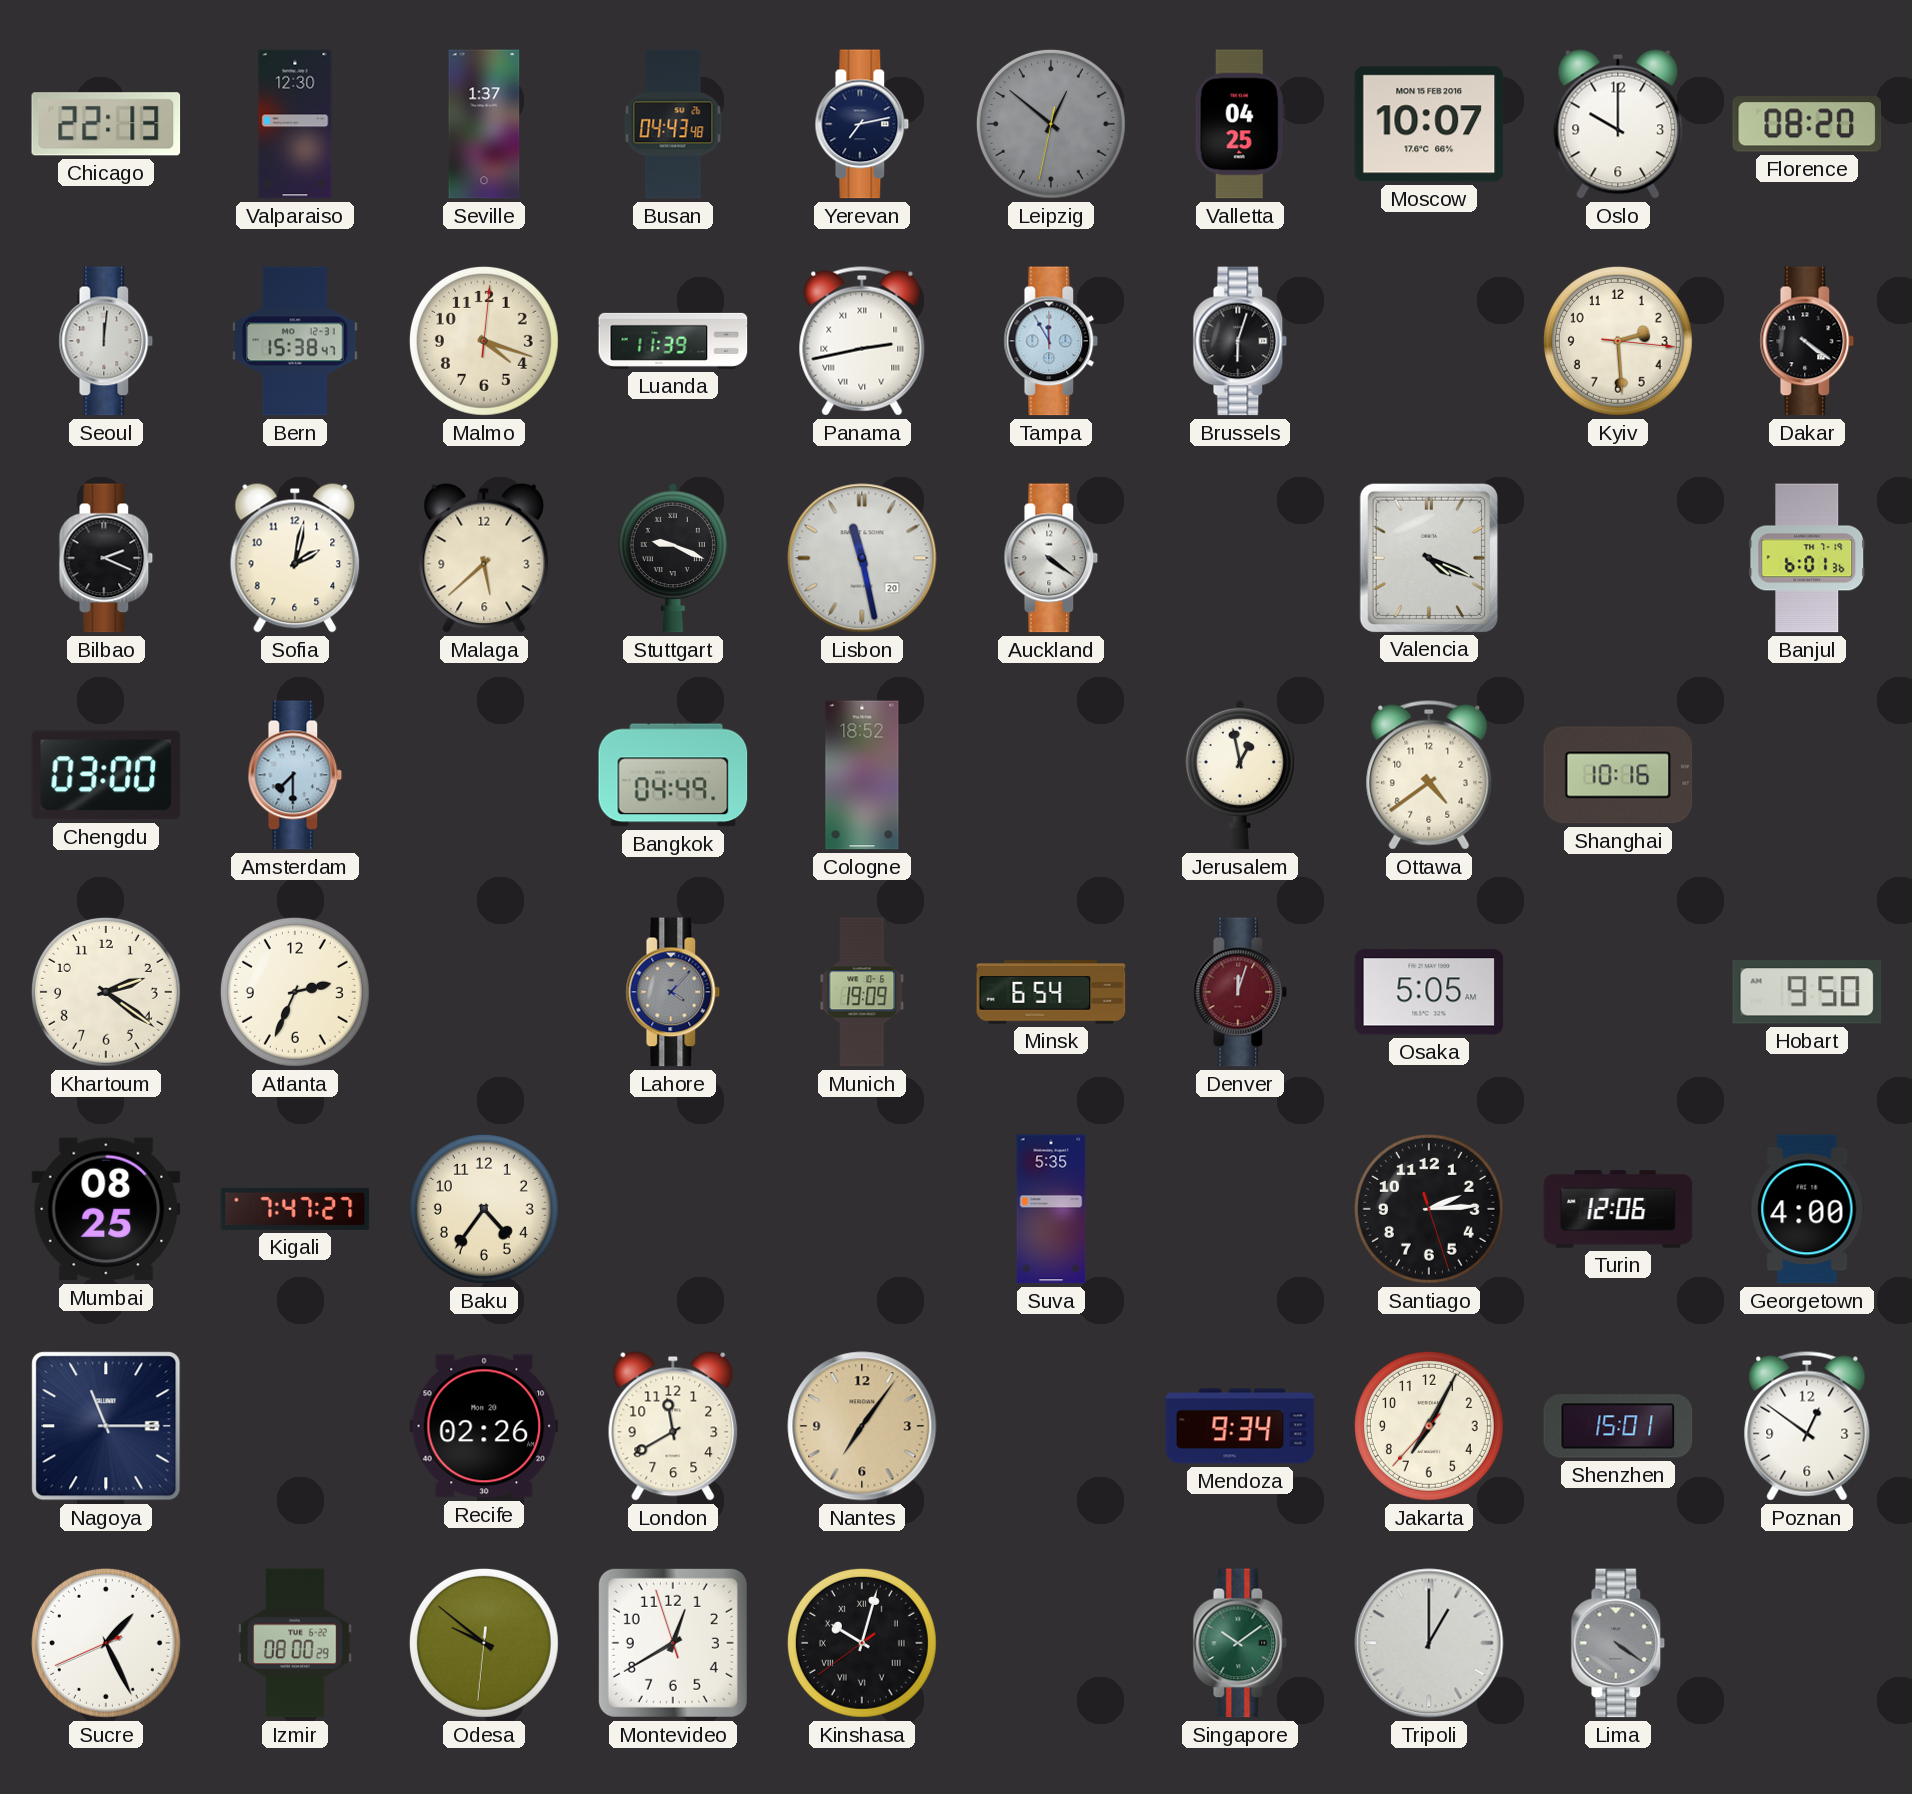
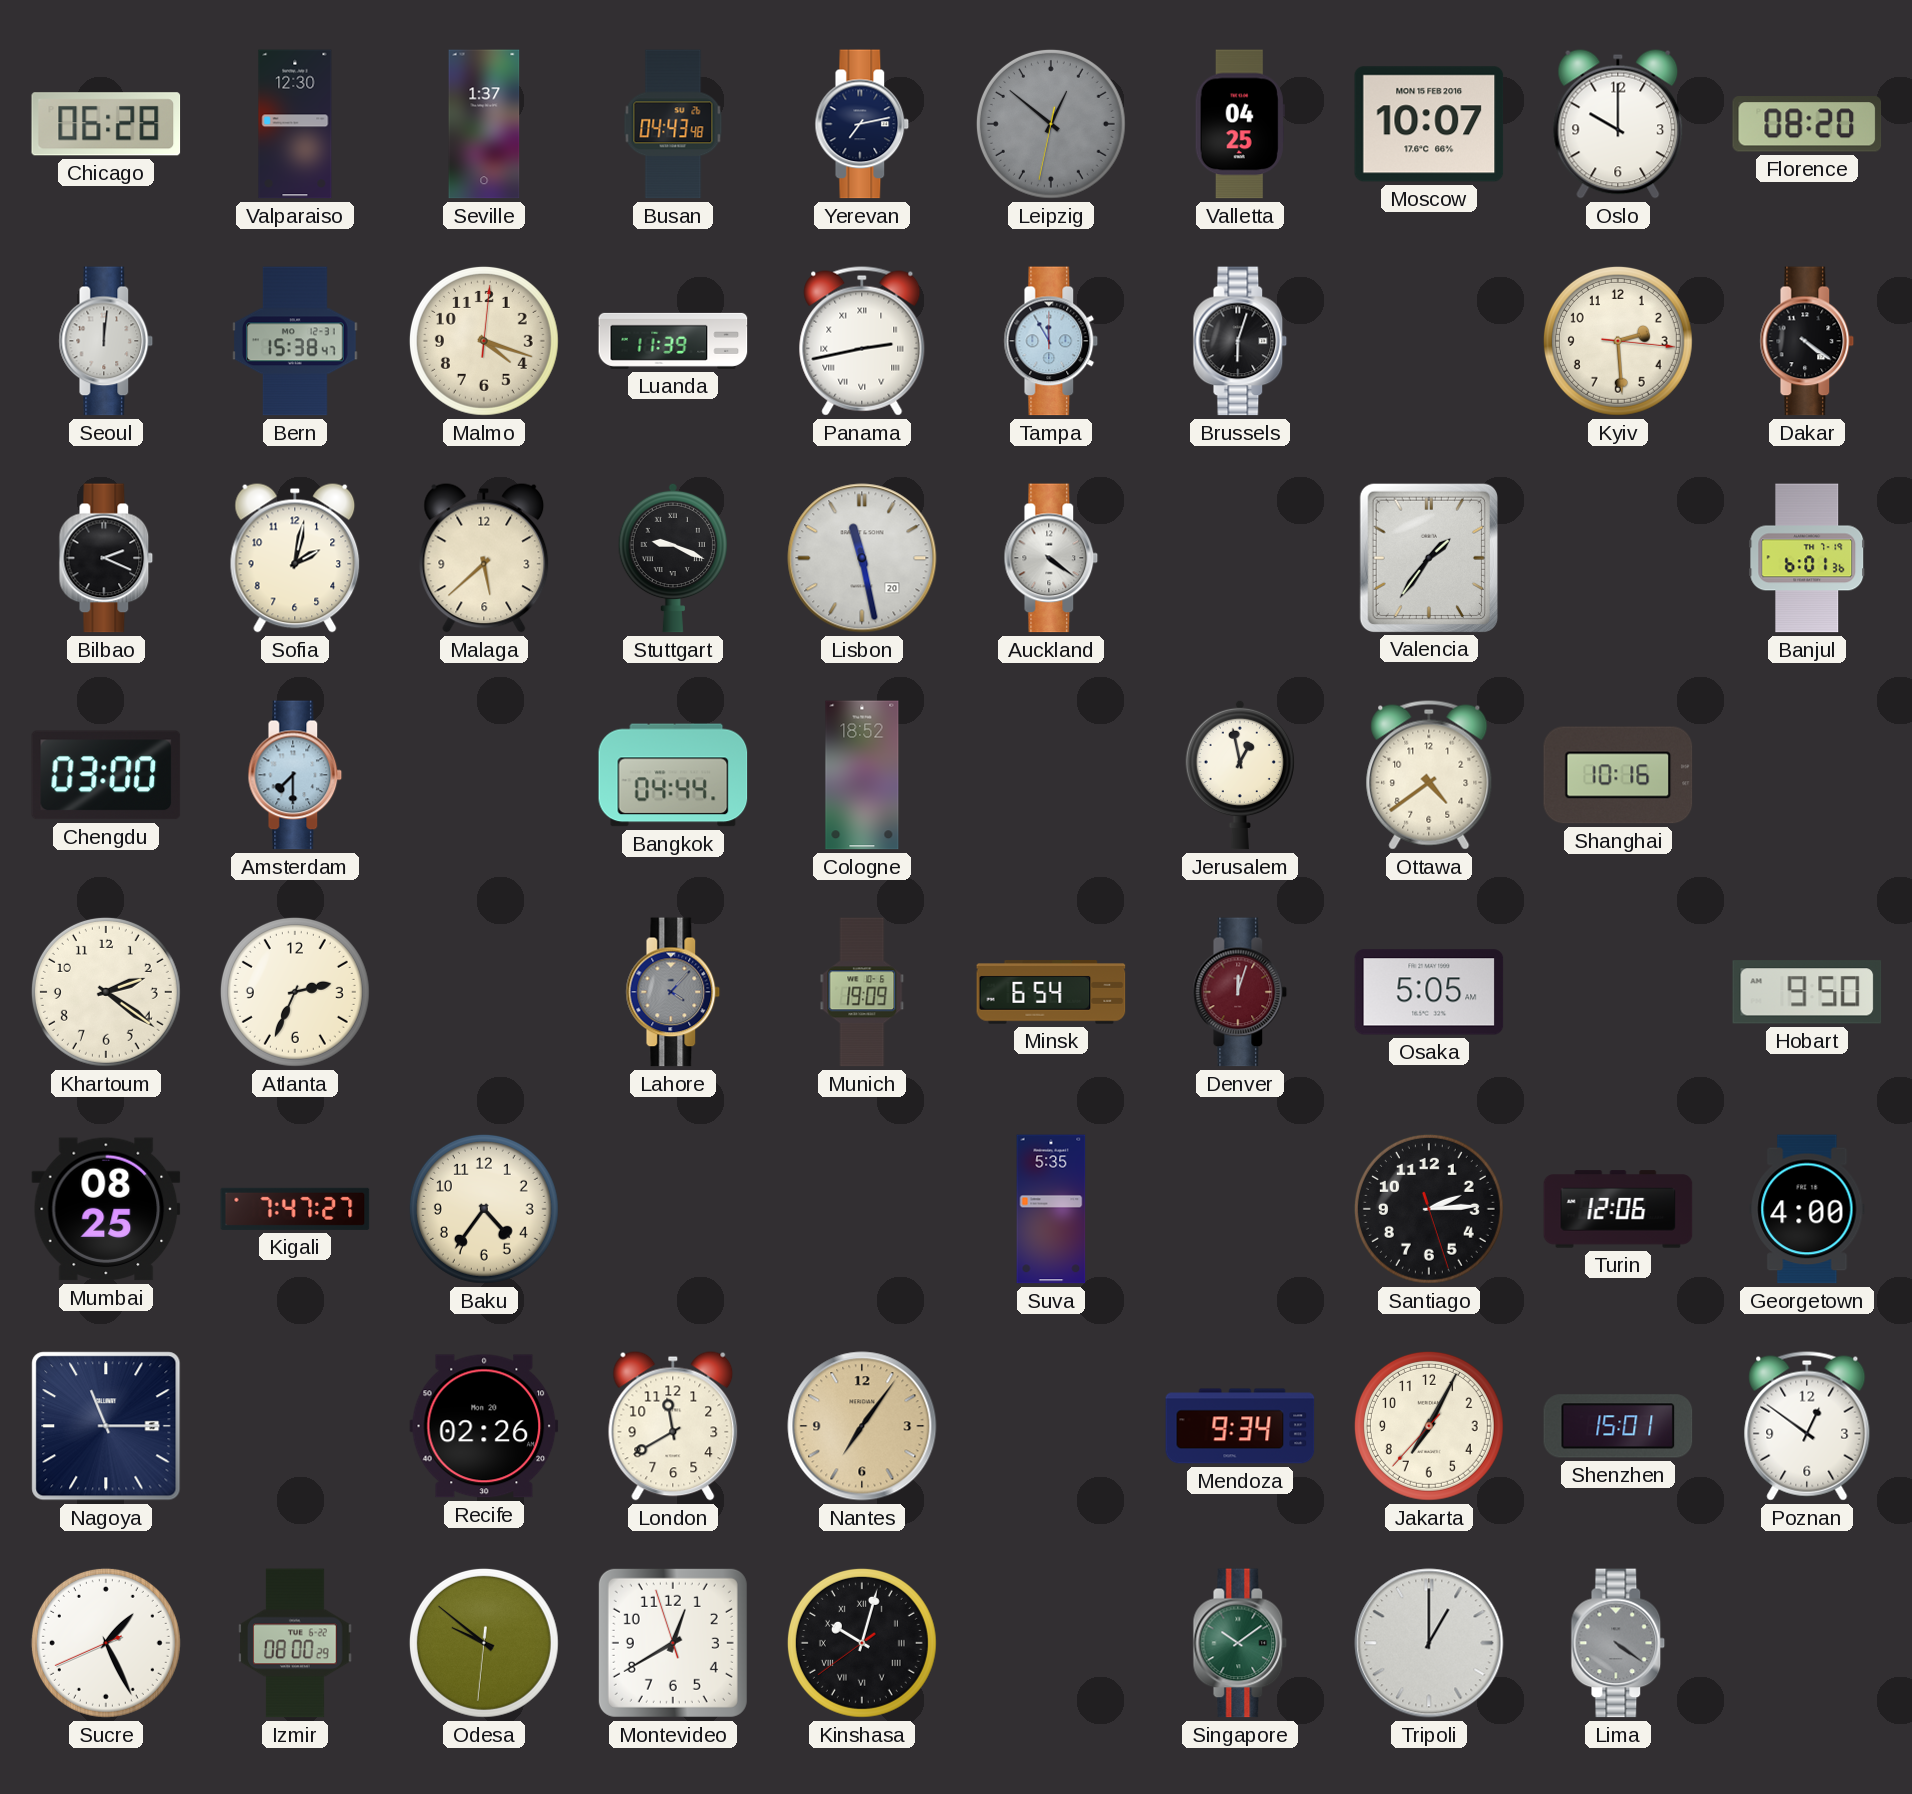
Chicago: 22:13 -> 06:28 (106, 124)
Valencia: 4:19 -> 1:36 (1429, 557)
Bangkok: 04:49 -> 04:44 (673, 775)
